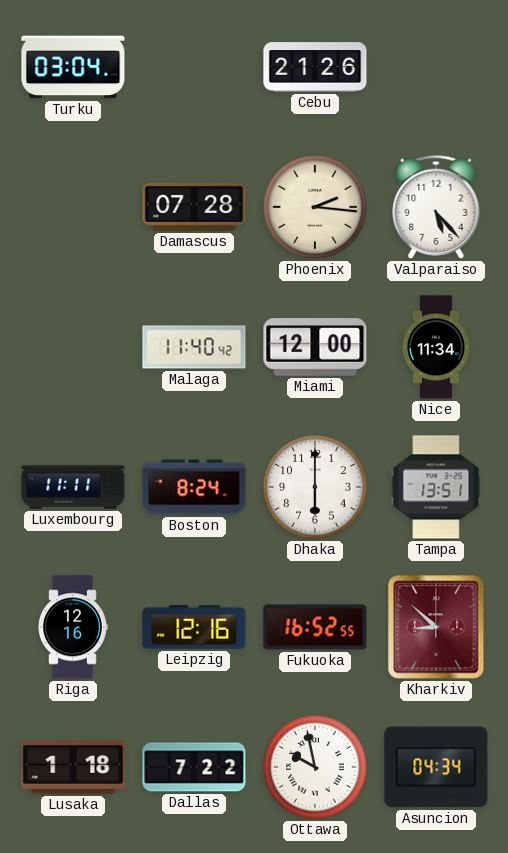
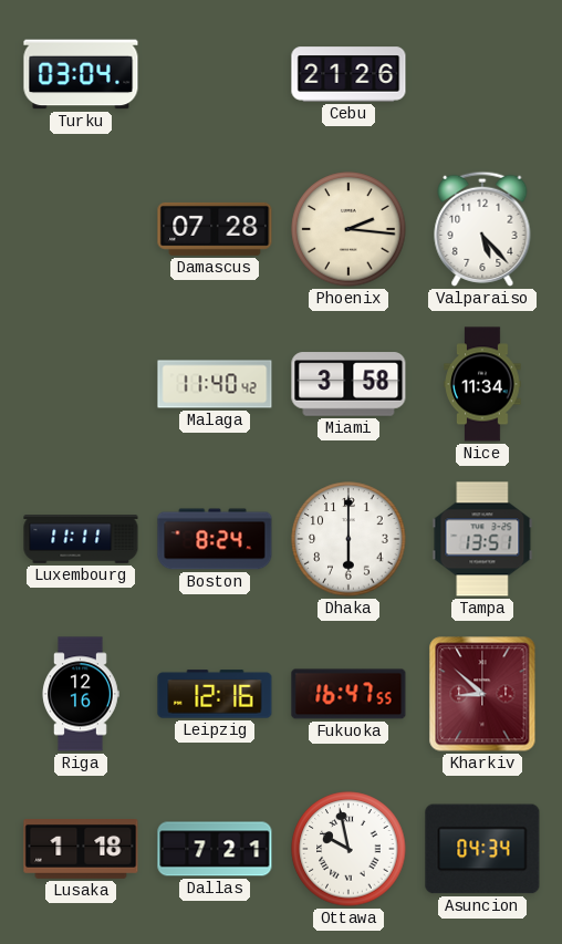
Miami: 12:00 -> 3:58 (348, 384)
Fukuoka: 16:52 -> 16:47 (348, 694)
Dallas: 7:22 -> 7:21 (215, 849)
